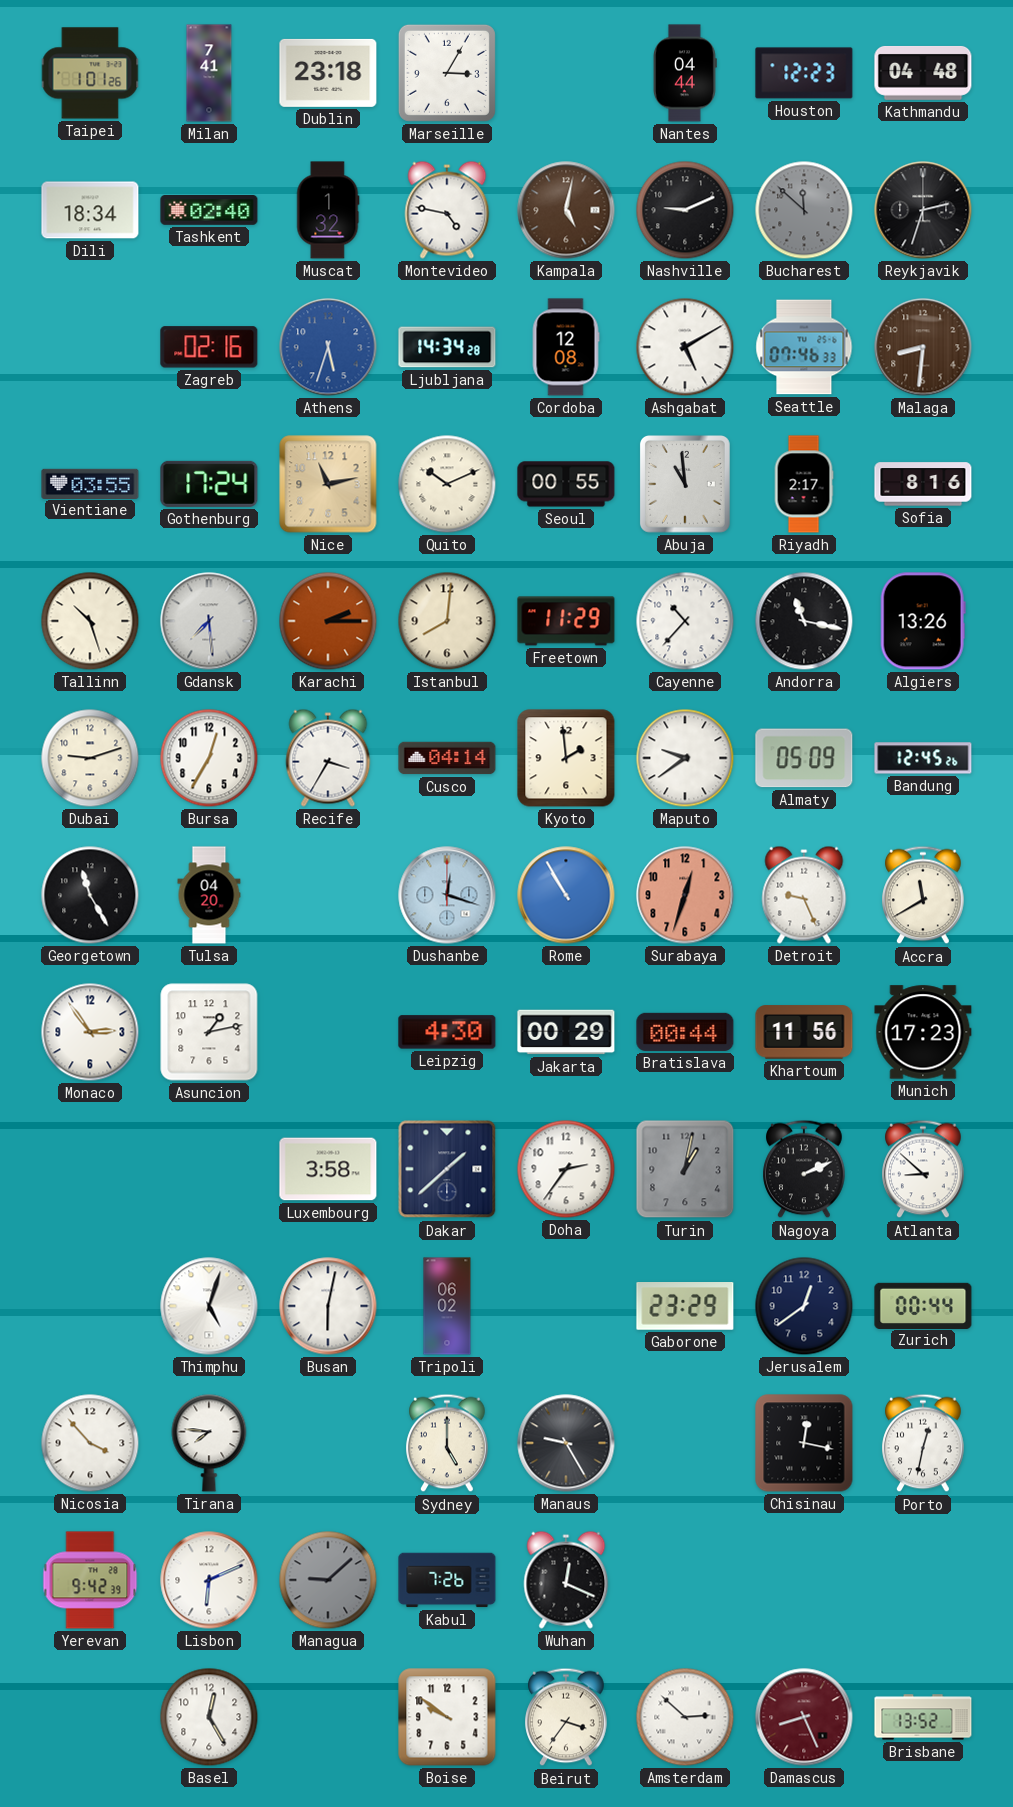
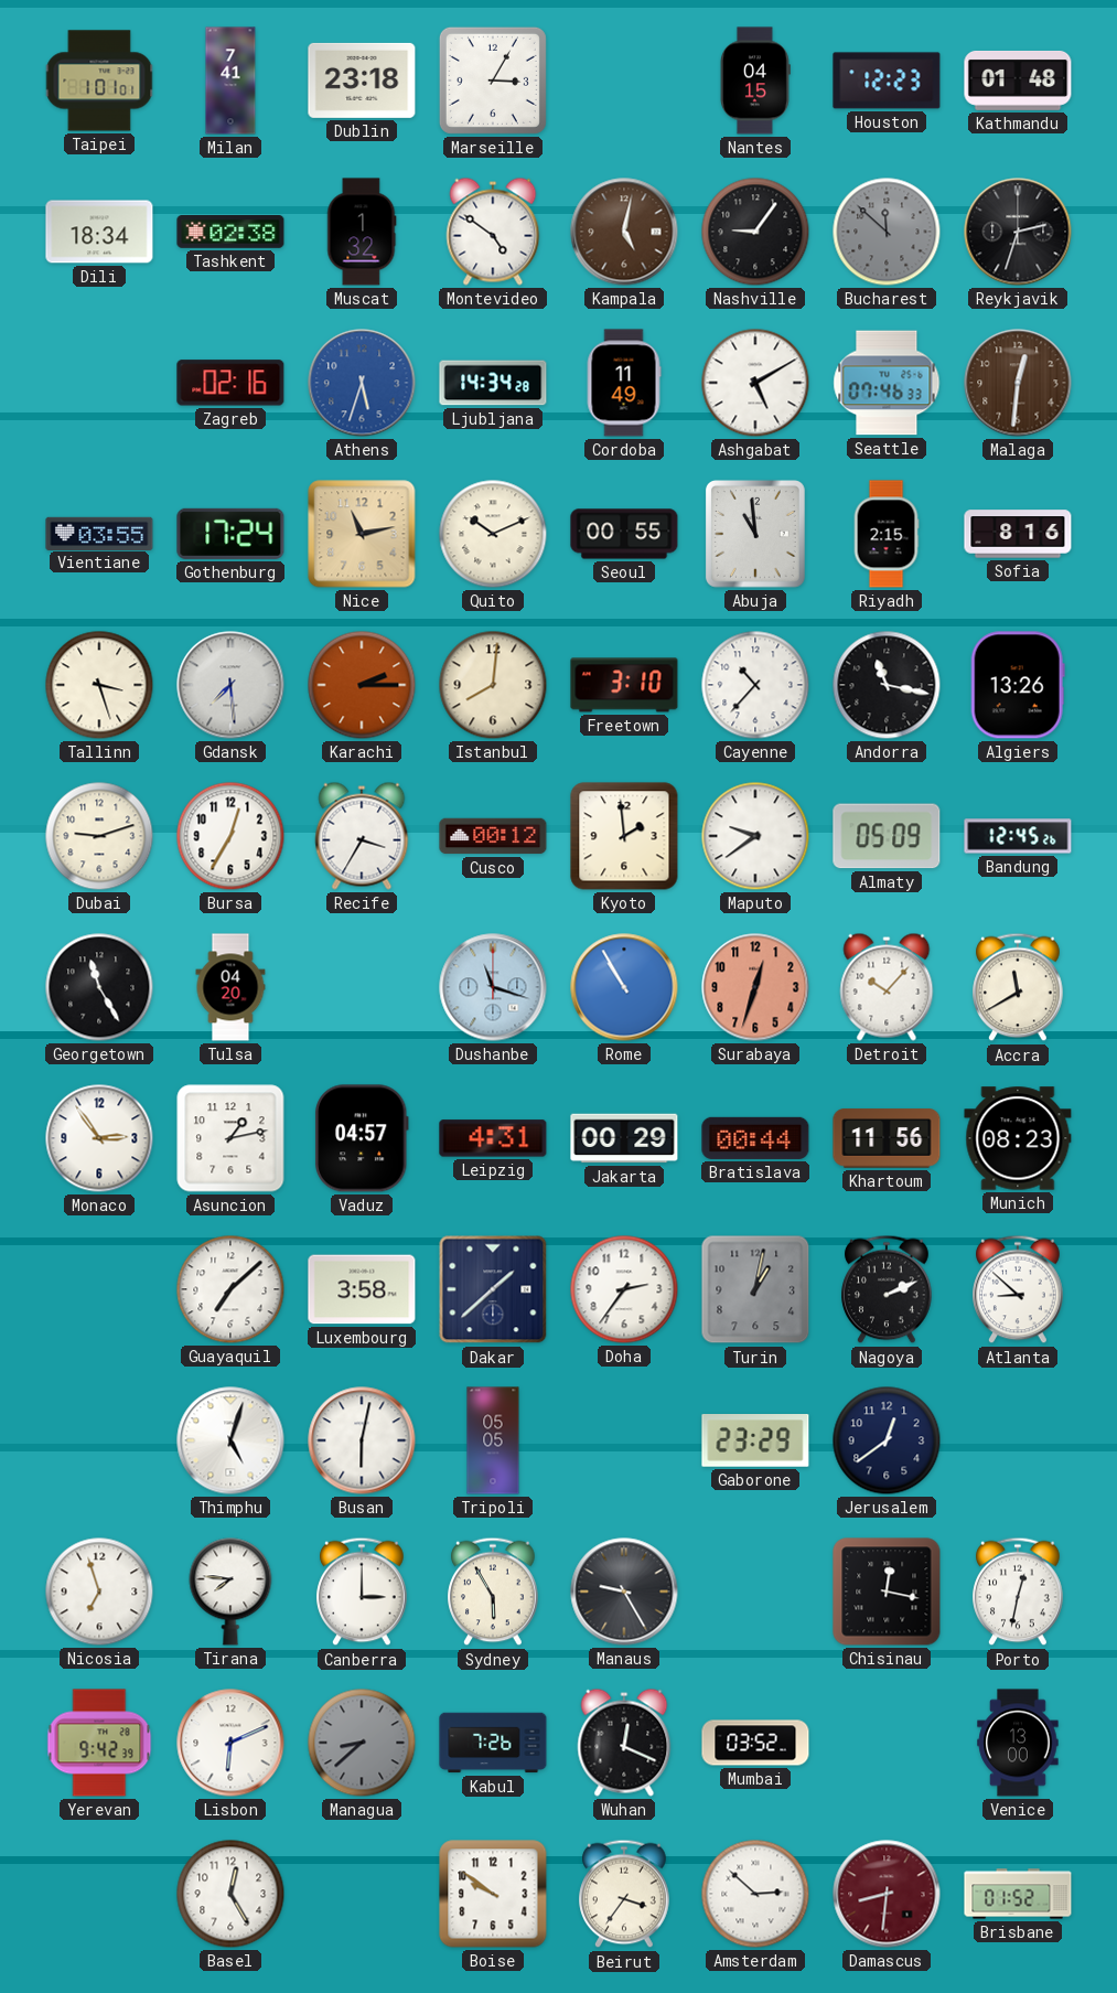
Taipei: 1:01:26 -> 1:01:01 (99, 81)
Nantes: 04:44 -> 04:15 (755, 81)
Kathmandu: 04:48 -> 01:48 (1018, 81)
Tashkent: 02:40 -> 02:38 (230, 233)
Montevideo: 4:47 -> 4:51 (493, 232)
Nashville: 9:11 -> 9:06 (755, 232)
Cordoba: 12:08 -> 11:49 (624, 383)
Malaga: 8:31 -> 12:31 (1018, 383)
Riyadh: 2:17 -> 2:15 (887, 534)
Tallinn: 10:27 -> 3:27 (99, 685)
Freetown: 11:29 -> 3:10 (624, 685)
Cusco: 04:14 -> 00:12 (493, 836)
Dushanbe: 12:18 -> 11:18 (493, 987)
Detroit: 9:26 -> 10:07 (887, 987)
Vaduz: none -> 04:57 (362, 1138)
Leipzig: 4:30 -> 4:31 (493, 1138)
Munich: 17:23 -> 08:23 (1018, 1138)
Guayaquil: none -> 7:08 (230, 1289)
Tripoli: 06:02 -> 05:05 (493, 1440)
Zurich: 00:44 -> none (923, 1305)
Nicosia: 3:53 -> 6:57 (99, 1592)
Canberra: none -> 3:00 (362, 1592)
Sydney: 5:00 -> 5:55 (493, 1592)
Managua: 9:08 -> 8:38 (362, 1743)
Mumbai: none -> 03:52 (755, 1743)
Venice: none -> 13:00 (1018, 1743)
Damascus: 8:26 -> 8:31 (887, 1894)
Brisbane: 13:52 -> 01:52 (1018, 1894)
